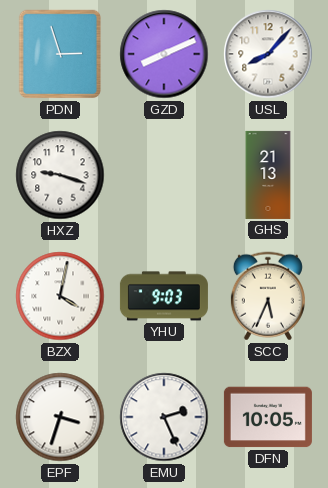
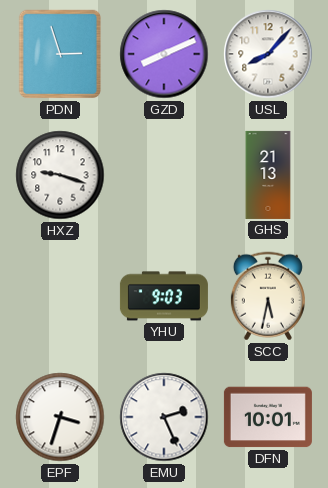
BZX: 4:02 -> none (60, 296)
SCC: 5:34 -> 5:32 (268, 296)
DFN: 10:05 -> 10:01 (268, 417)
